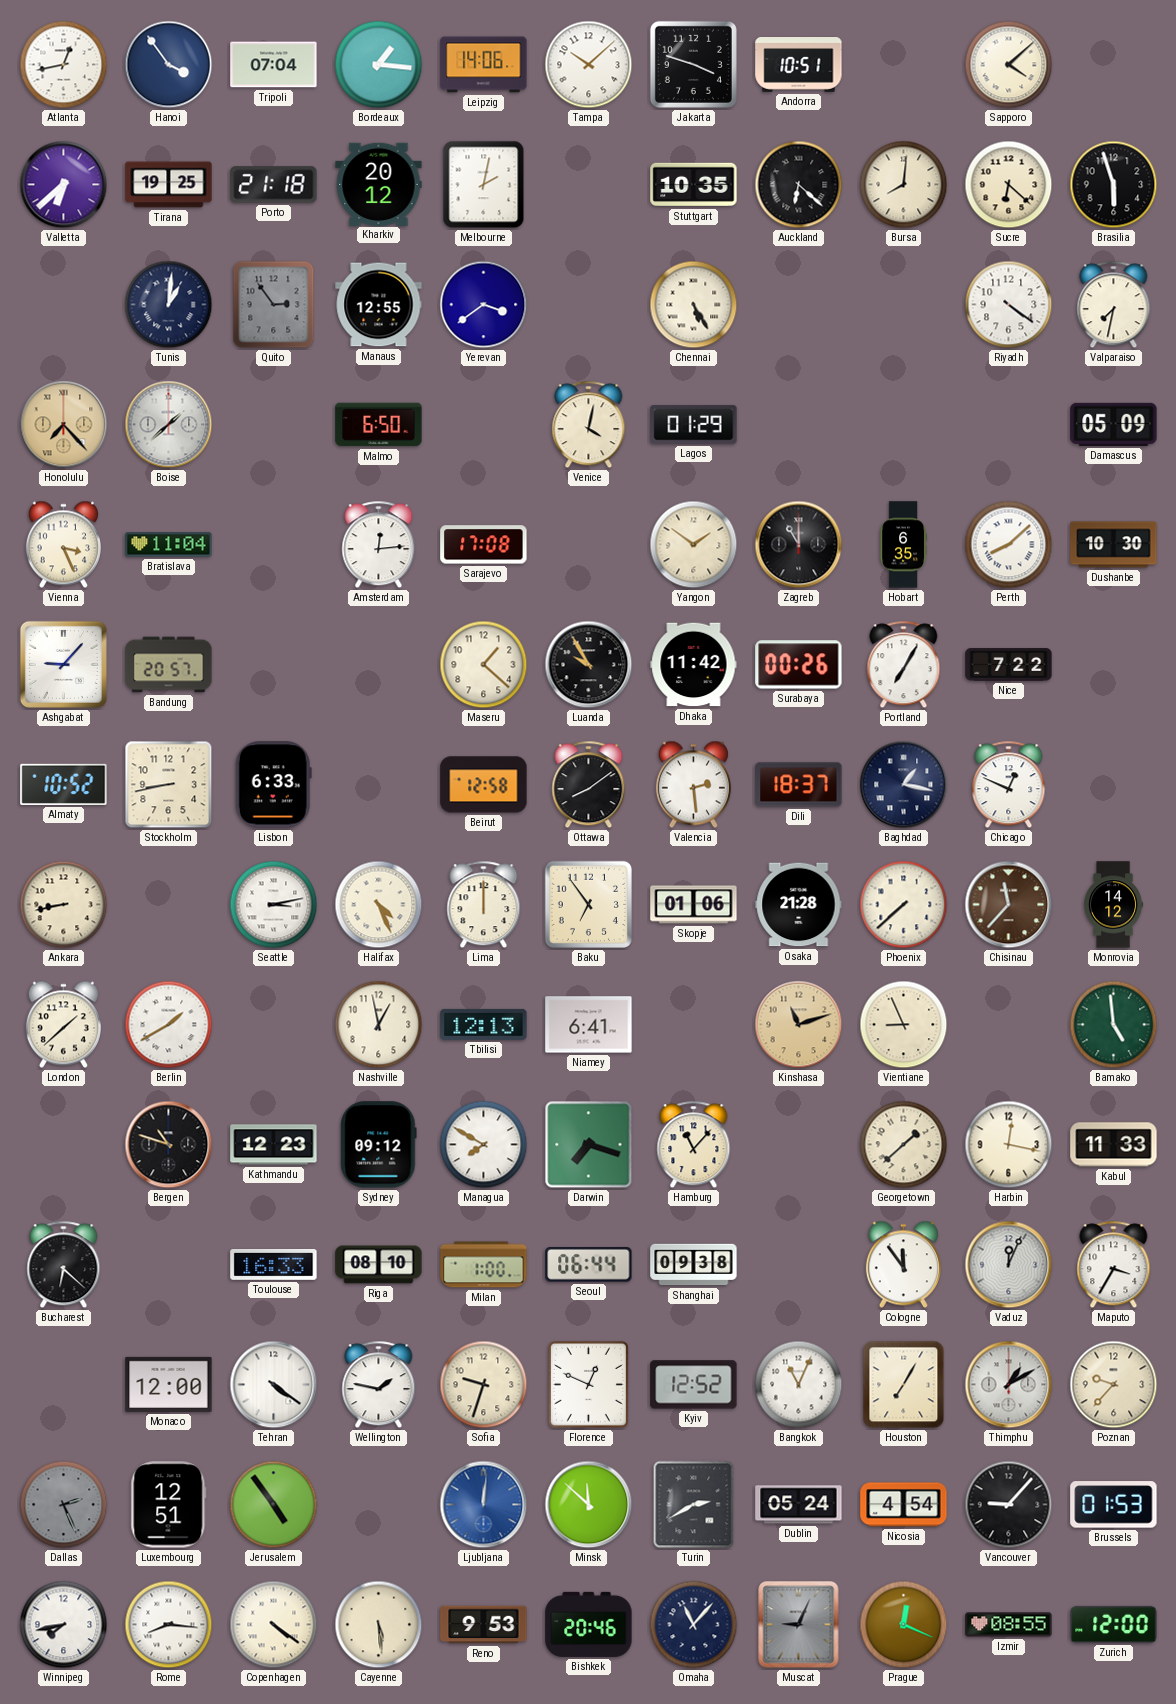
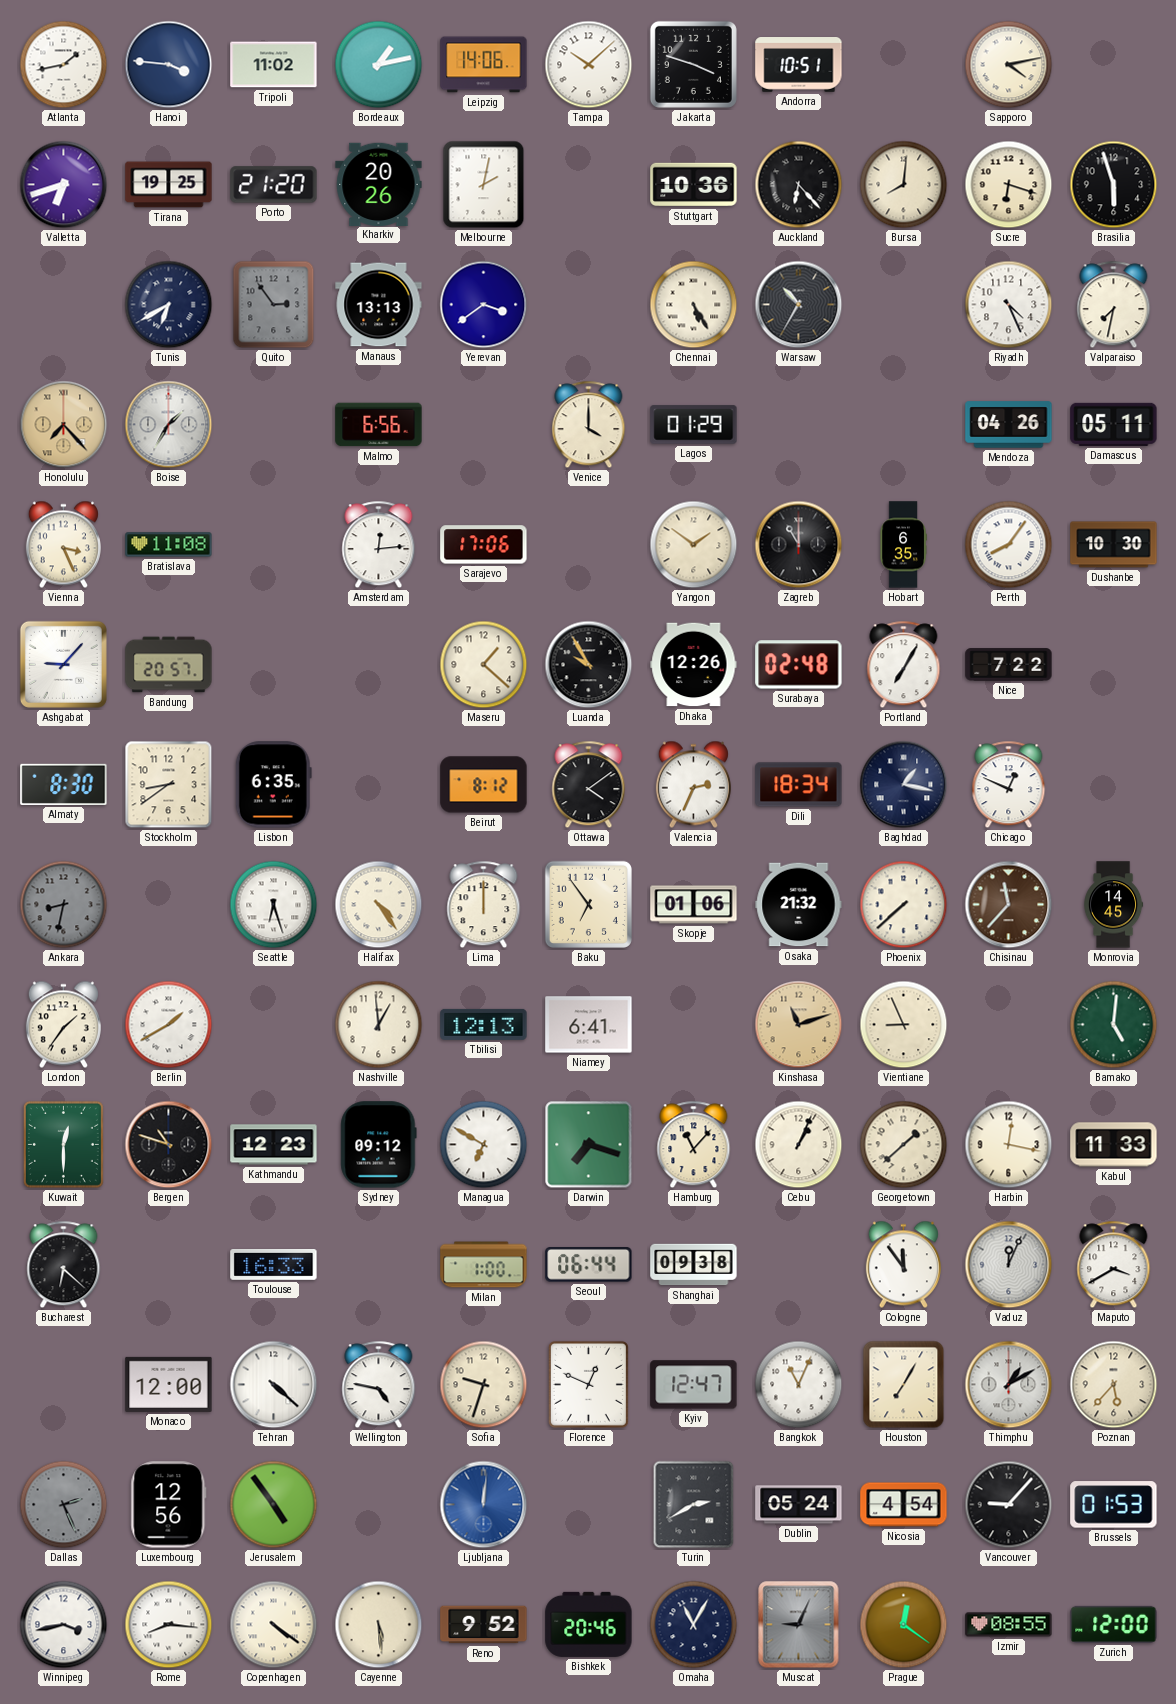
Atlanta: 12:43 -> 1:43 (64, 65)
Hanoi: 3:54 -> 3:46 (169, 65)
Tripoli: 07:04 -> 11:02 (274, 65)
Bordeaux: 1:16 -> 1:13 (379, 65)
Sapporo: 4:08 -> 4:13 (1009, 65)
Valletta: 6:38 -> 6:42 (64, 185)
Porto: 21:18 -> 21:20 (274, 185)
Kharkiv: 20:12 -> 20:26 (379, 184)
Stuttgart: 10:35 -> 10:36 (694, 185)
Auckland: 6:22 -> 6:23 (799, 185)
Sucre: 6:22 -> 6:18 (1009, 185)
Tunis: 1:01 -> 6:40 (169, 305)
Manaus: 12:55 -> 13:13 (379, 305)
Warsaw: none -> 10:35 (799, 305)
Riyadh: 4:21 -> 4:26 (1009, 305)
Boise: 1:38 -> 1:35 (169, 425)
Malmo: 6:50 -> 6:56 (379, 425)
Venice: 4:02 -> 4:00 (589, 425)
Mendoza: none -> 04:26 (1009, 425)
Damascus: 05:09 -> 05:11 (1114, 424)
Bratislava: 11:04 -> 11:08 (169, 545)
Sarajevo: 17:08 -> 17:06 (484, 545)
Perth: 8:08 -> 8:06 (1009, 545)
Dhaka: 11:42 -> 12:26 (694, 665)
Surabaya: 00:26 -> 02:48 (799, 665)
Almaty: 10:52 -> 8:30 (64, 784)
Stockholm: 8:43 -> 8:39 (169, 785)
Lisbon: 6:33 -> 6:35 (273, 785)
Beirut: 12:58 -> 8:12 (484, 785)
Ottawa: 8:09 -> 4:09 (589, 785)
Valencia: 2:29 -> 2:34 (693, 785)
Dili: 18:37 -> 18:34 (799, 785)
Ankara: 8:43 -> 8:32 (64, 905)
Ankara dial: cream -> grey (64, 905)
Seattle: 3:13 -> 6:27 (274, 905)
Halifax: 4:26 -> 4:24 (379, 905)
Osaka: 21:28 -> 21:32 (799, 905)
Monrovia: 14:12 -> 14:45 (1114, 905)
London: 1:38 -> 1:36 (63, 1025)
Nashville: 12:58 -> 12:59 (379, 1025)
Bamako: 4:59 -> 5:01 (1114, 1025)
Kuwait: none -> 12:30 (63, 1144)
Managua: 7:50 -> 6:50 (484, 1145)
Cebu: none -> 1:04 (799, 1145)
Riga: 08:10 -> none (379, 1265)
Maputo: 3:35 -> 3:40 (1114, 1265)
Tehran: 4:21 -> 4:22 (274, 1385)
Wellington: 1:47 -> 4:47 (379, 1385)
Kyiv: 12:52 -> 12:47 (694, 1385)
Poznan: 9:37 -> 5:37 (1114, 1385)
Luxembourg: 12:51 -> 12:56 (169, 1505)
Minsk: 11:52 -> none (589, 1505)
Winnipeg: 7:43 -> 3:43 (64, 1625)
Reno: 9:53 -> 9:52 (484, 1625)
Omaha: 11:07 -> 11:05 (694, 1625)
Prague: 12:19 -> 12:21 (904, 1625)
